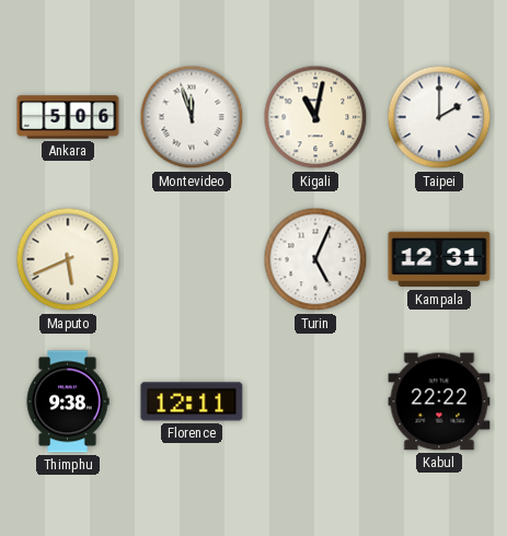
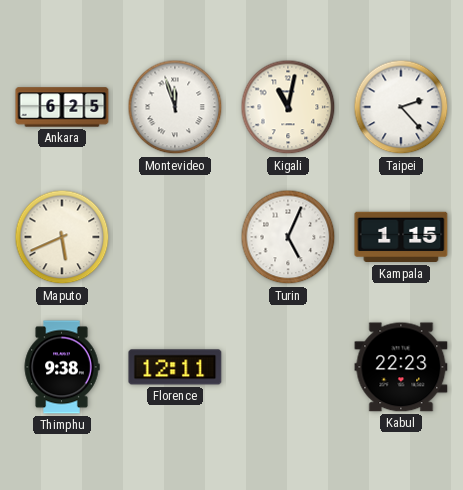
Ankara: 5:06 -> 6:25 (62, 107)
Taipei: 2:00 -> 2:23 (401, 107)
Kampala: 12:31 -> 1:15 (401, 237)
Kabul: 22:22 -> 22:23 (401, 367)
